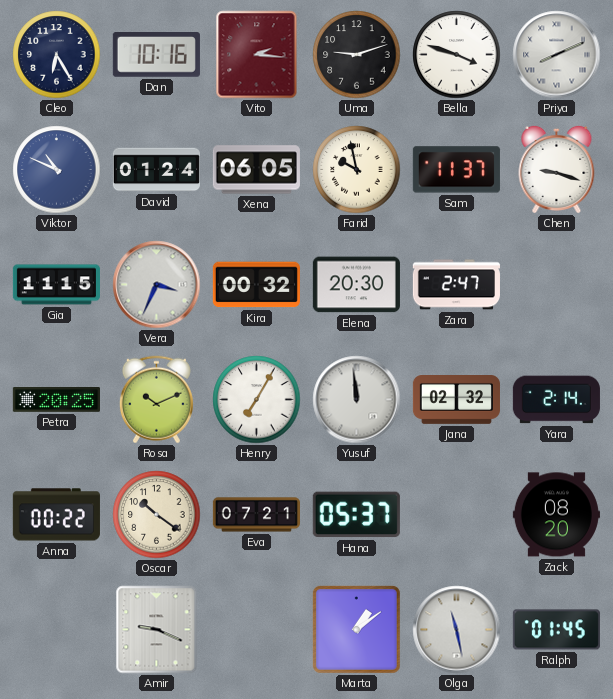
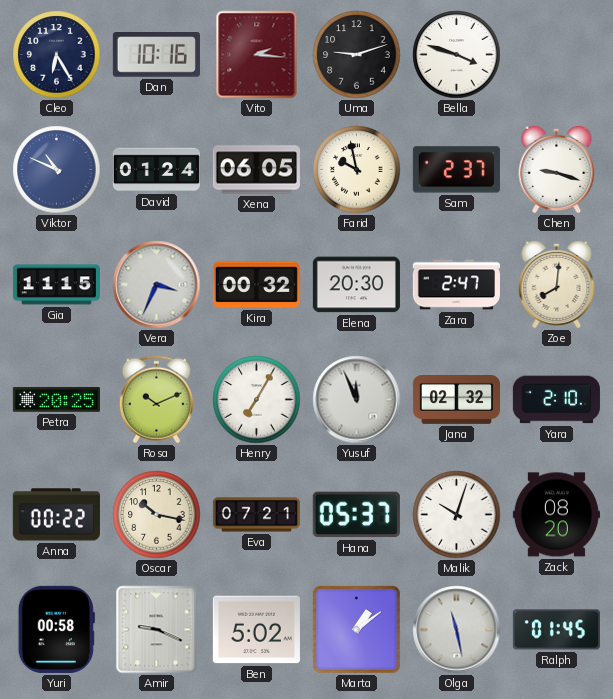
Priya: 8:11 -> none (557, 55)
Sam: 11:37 -> 2:37 (456, 170)
Zoe: none -> 8:01 (557, 284)
Yusuf: 11:59 -> 11:56 (357, 400)
Yara: 2:14 -> 2:10 (556, 400)
Oscar: 10:21 -> 10:17 (157, 515)
Malik: none -> 10:03 (457, 515)
Yuri: none -> 00:58 (56, 629)
Ben: none -> 5:02 (256, 630)
